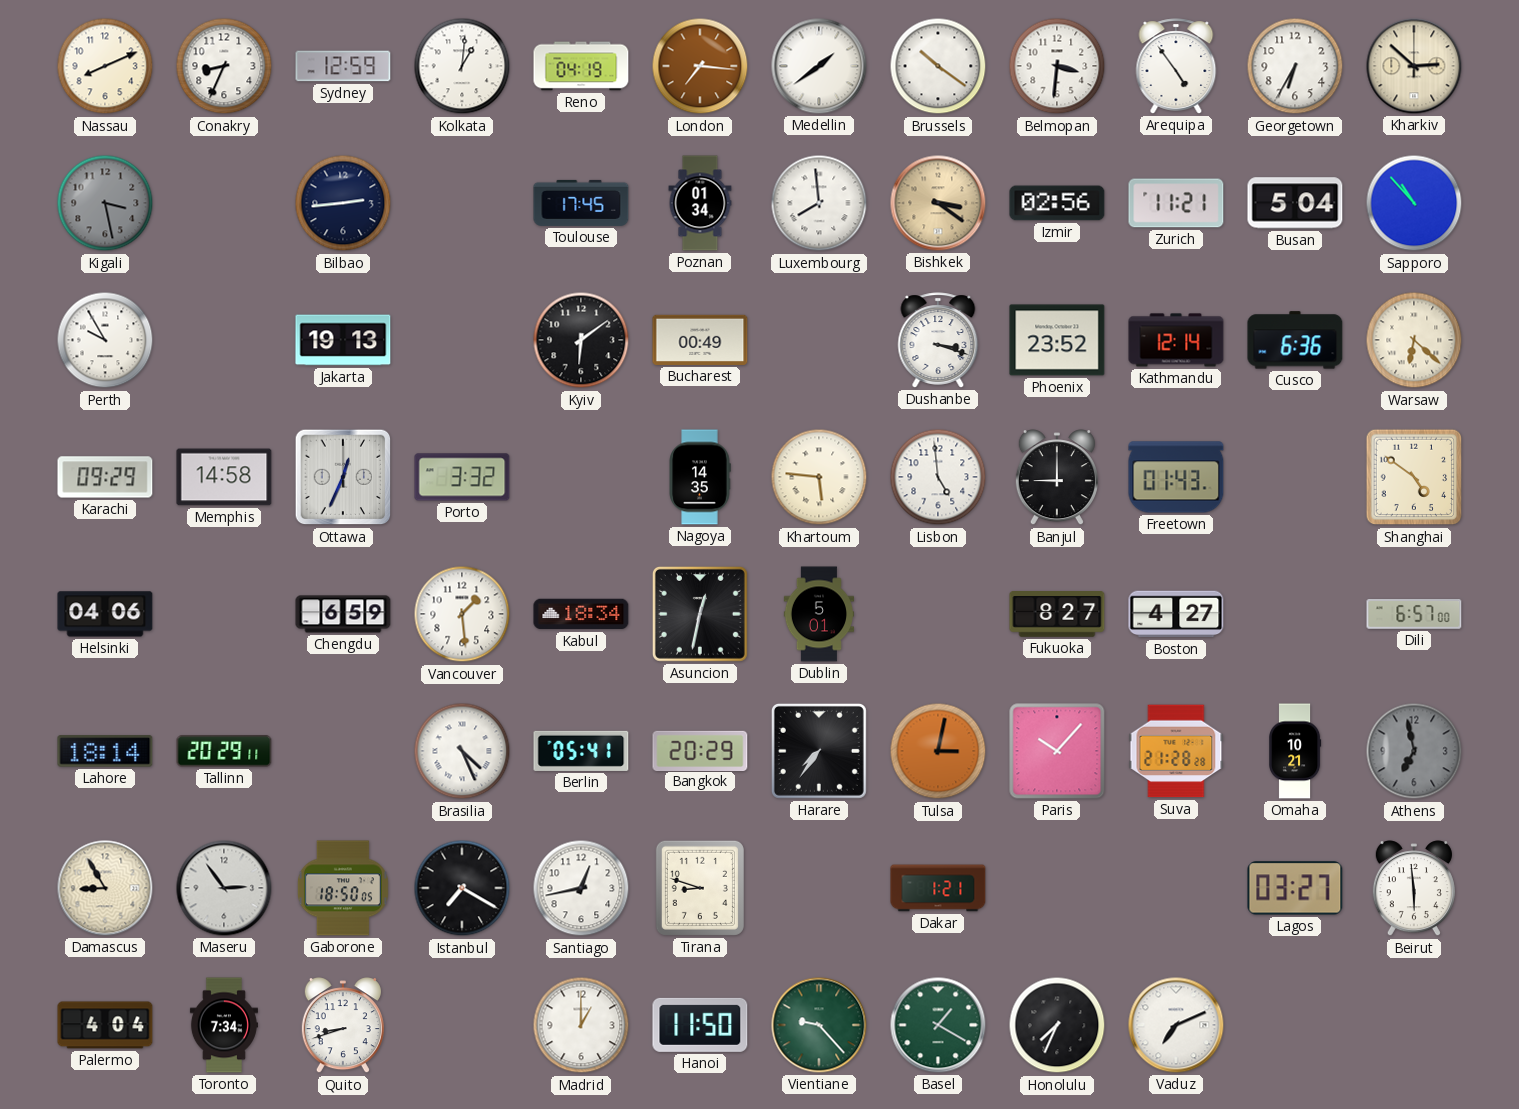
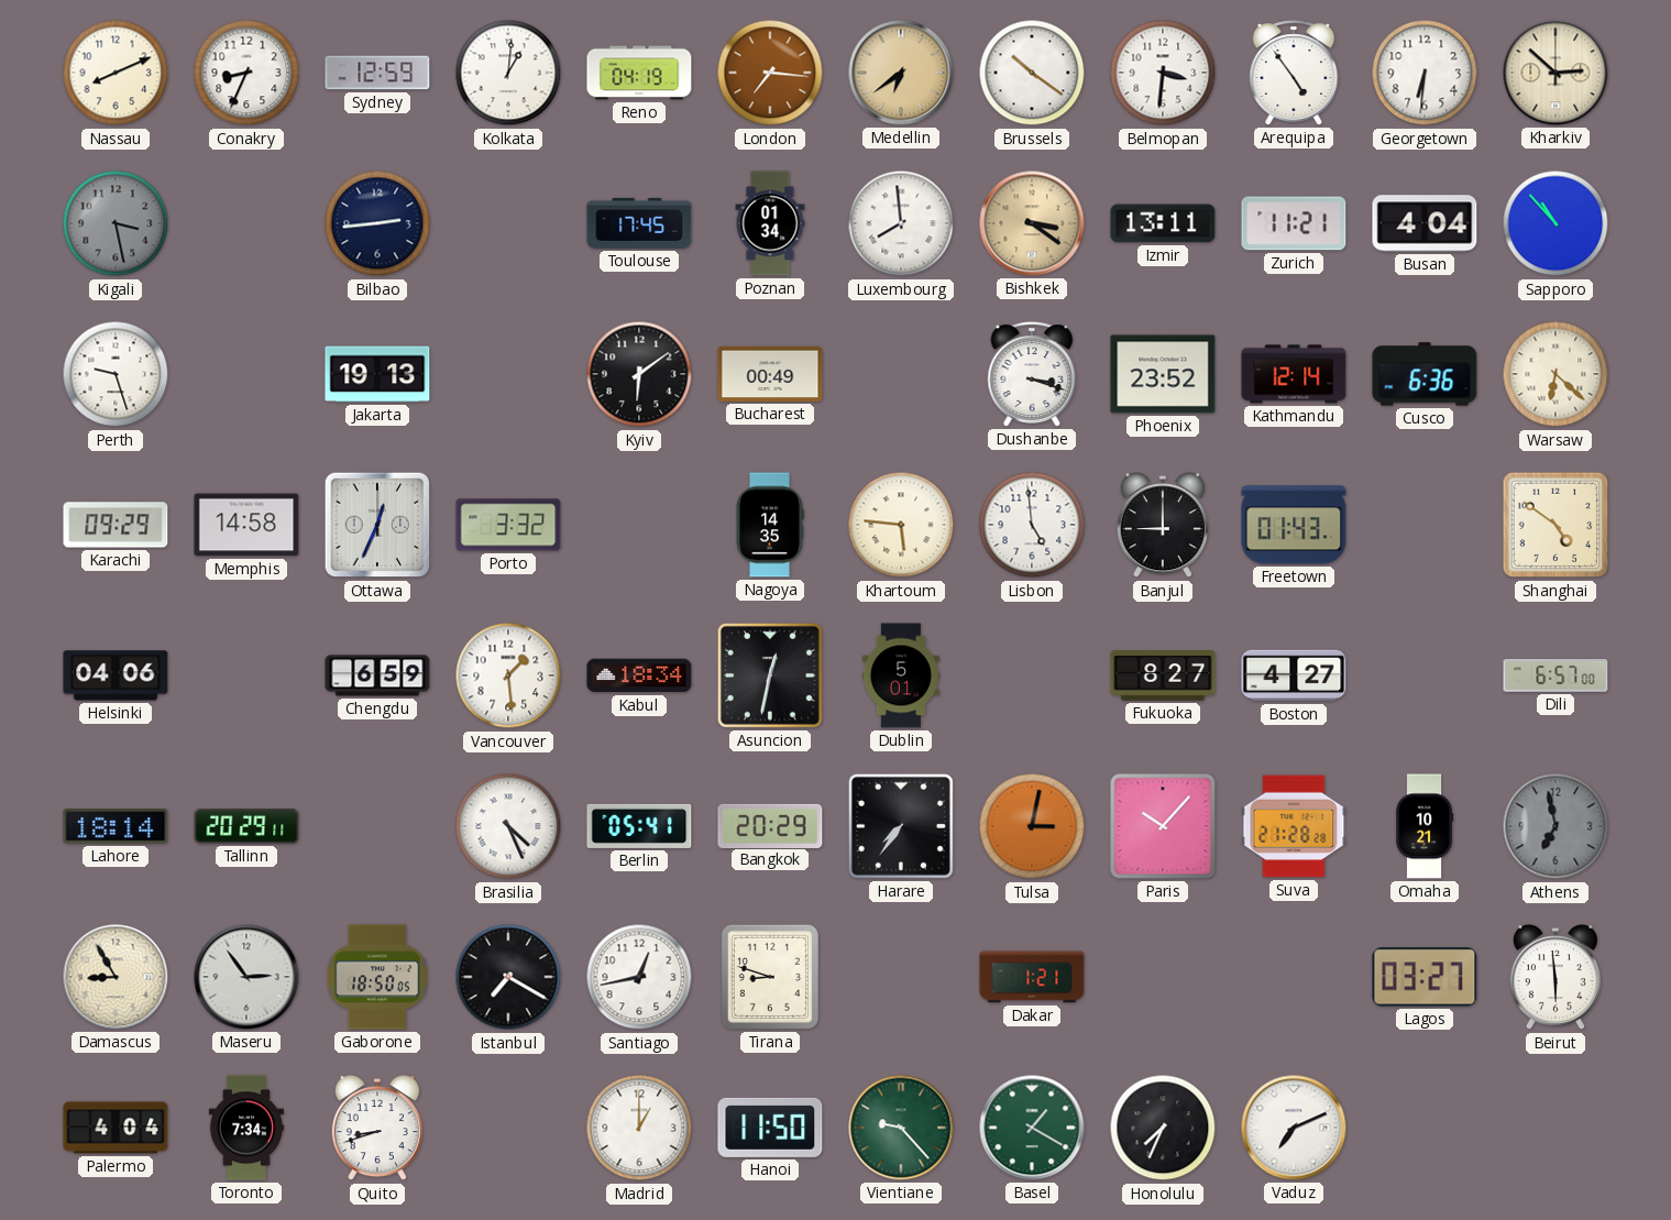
Medellin: 1:39 -> 6:39 (901, 73)
Medellin dial: white -> champagne (901, 73)
Georgetown: 6:35 -> 6:31 (1425, 73)
Izmir: 02:56 -> 13:11 (1163, 223)
Busan: 5:04 -> 4:04 (1425, 223)
Perth: 9:55 -> 9:27 (116, 374)
